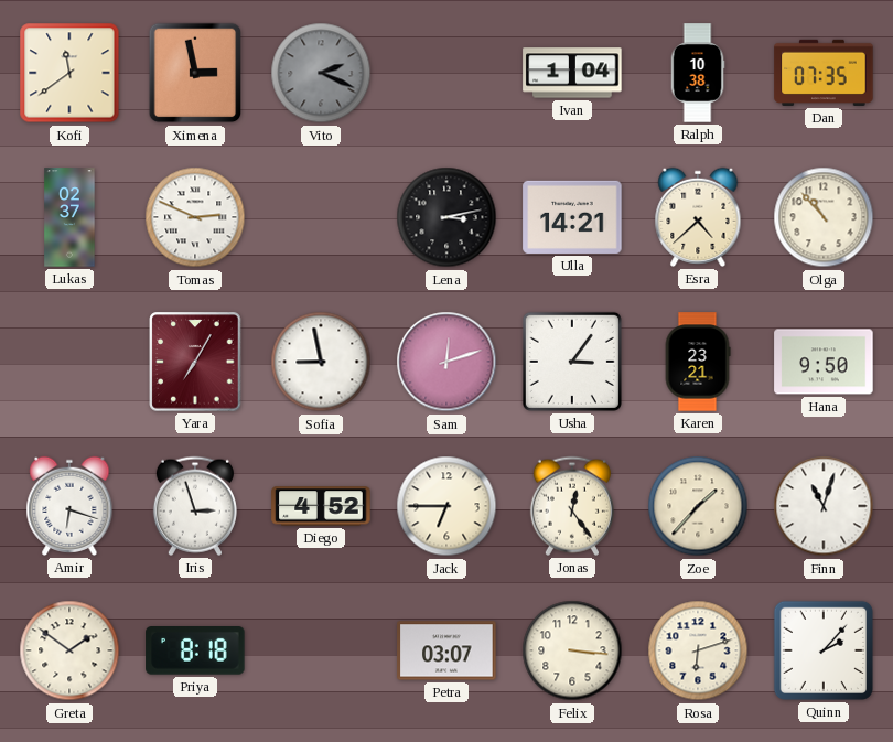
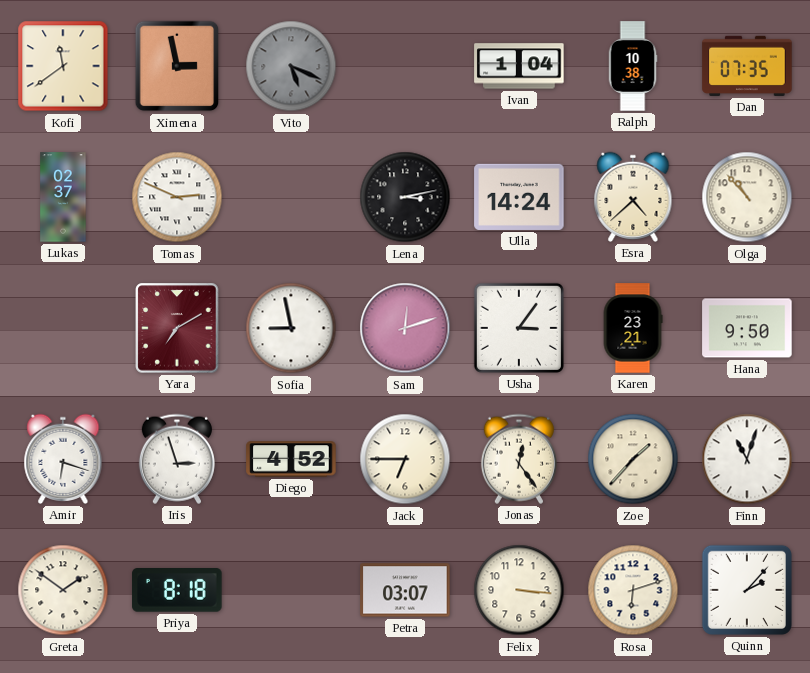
Vito: 2:19 -> 5:19 (291, 66)
Ulla: 14:21 -> 14:24 (519, 197)
Yara: 7:05 -> 7:10 (177, 328)
